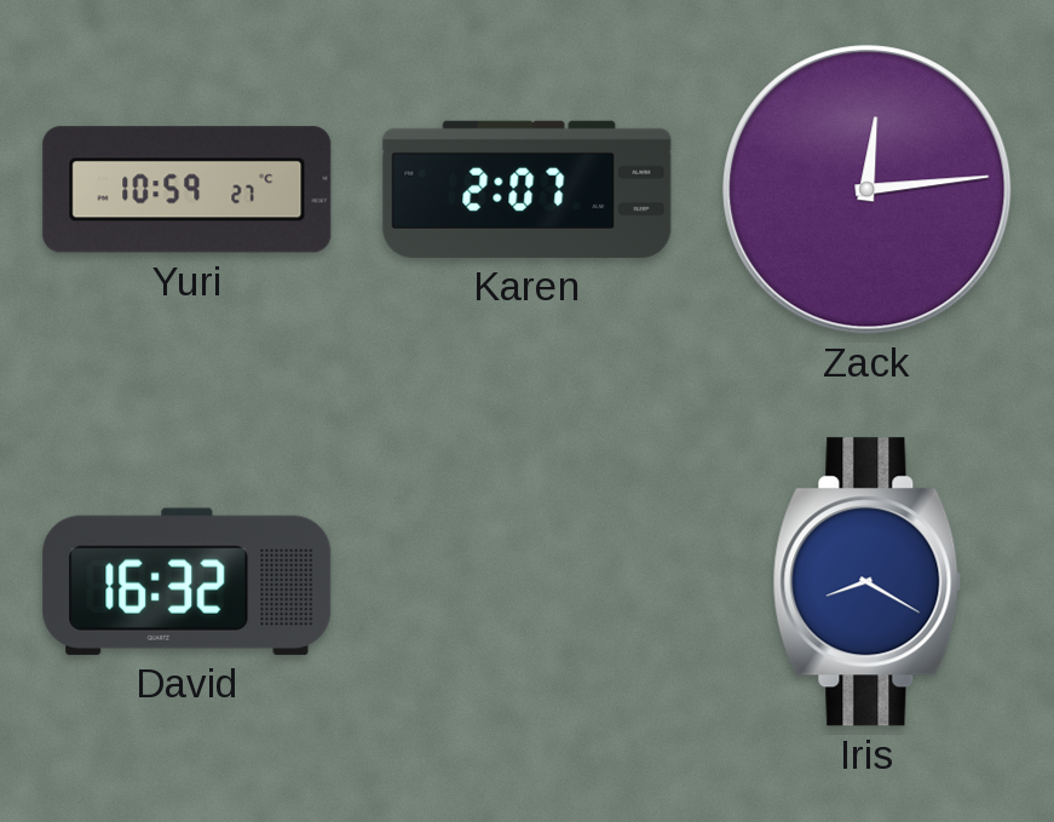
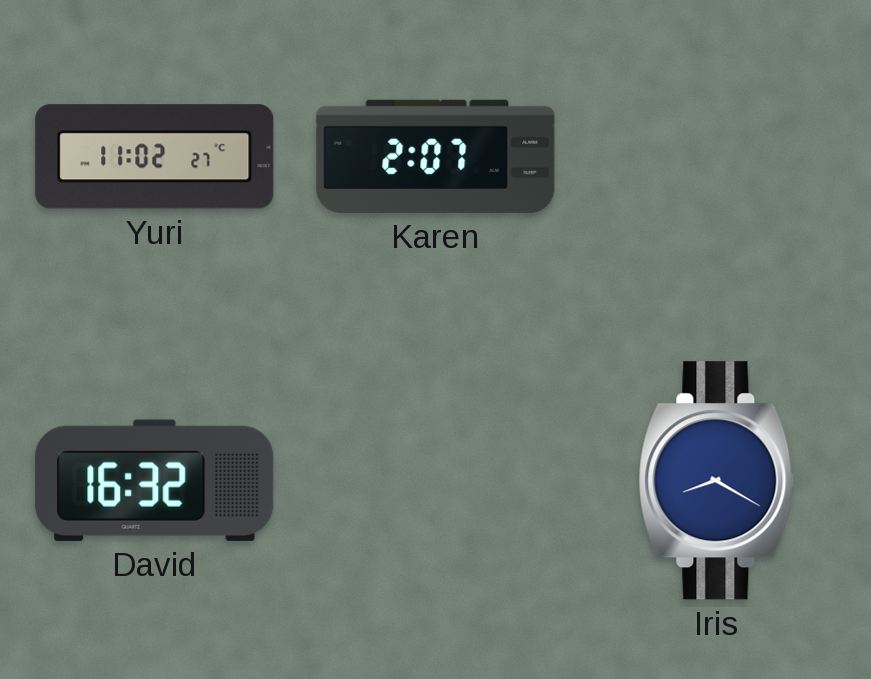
Yuri: 10:59 -> 11:02 (155, 157)
Zack: 12:14 -> none (868, 190)
